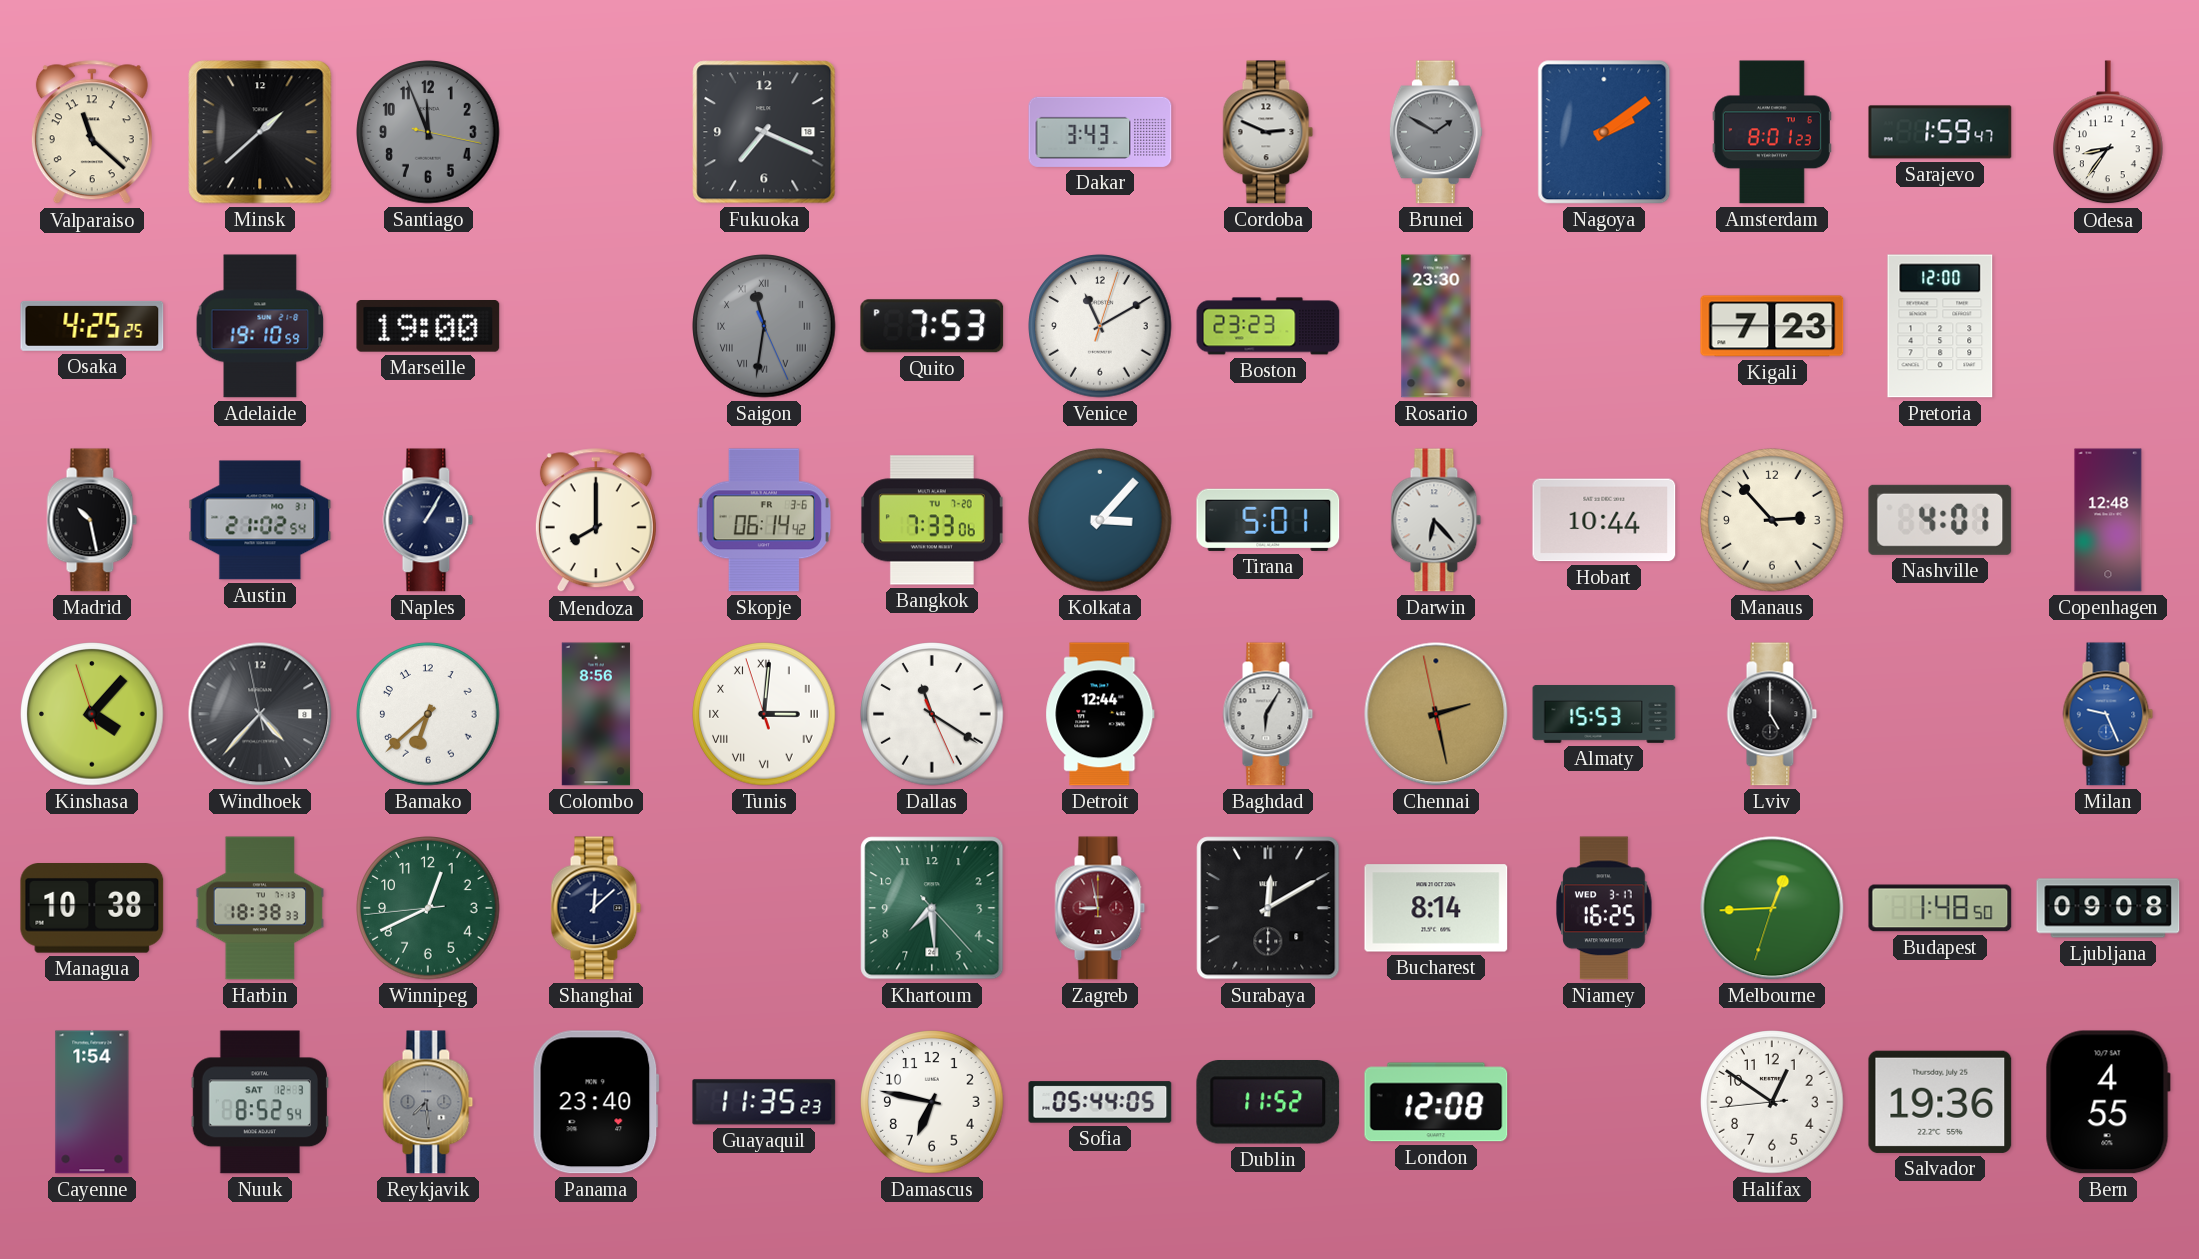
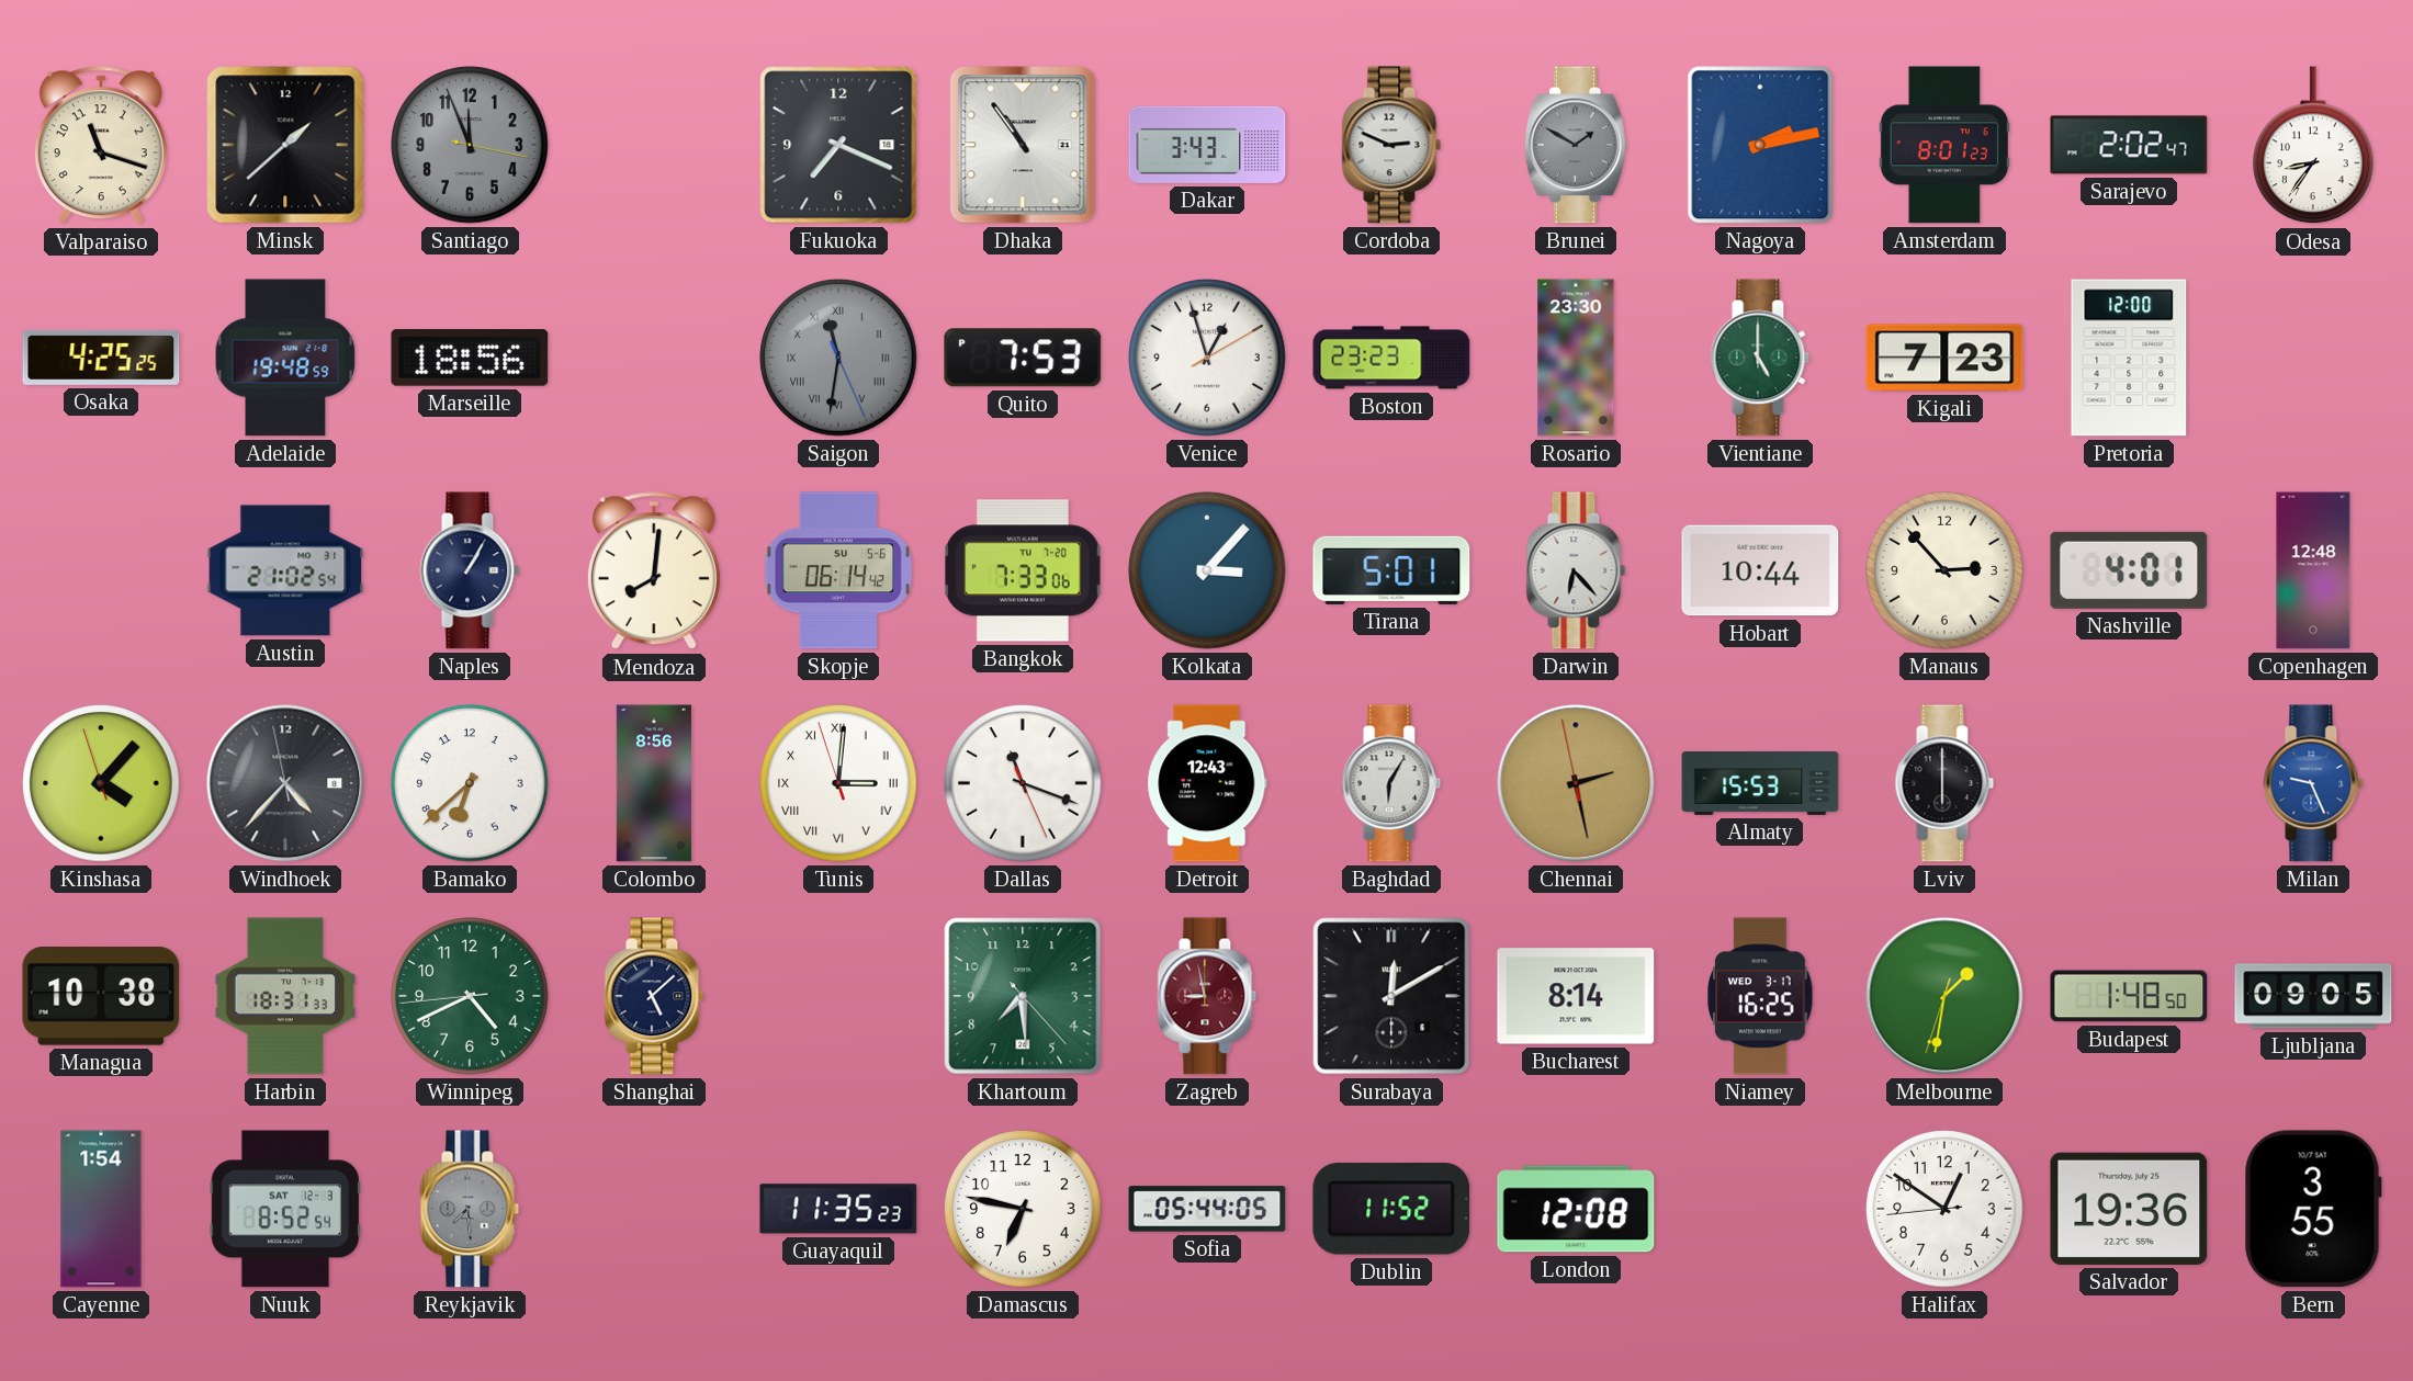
Valparaiso: 11:22 -> 11:18 (101, 146)
Dhaka: none -> 10:54 (1023, 145)
Nagoya: 2:09 -> 2:13 (1760, 145)
Sarajevo: 1:59 -> 2:02 (2129, 145)
Adelaide: 19:10 -> 19:48 (285, 358)
Marseille: 19:00 -> 18:56 (470, 359)
Venice: 11:10 -> 12:57 (1207, 358)
Vientiane: none -> 5:00 (1760, 358)
Madrid: 10:28 -> none (92, 520)
Mendoza: 8:00 -> 8:01 (654, 571)
Skopje date: FR 3-6 -> SU 5-6 (837, 570)
Dallas: 11:20 -> 11:18 (1023, 783)
Detroit: 12:44 -> 12:43 (1207, 783)
Lviv: 5:00 -> 6:00 (1944, 783)
Harbin: 18:38 -> 18:31 (285, 996)
Winnipeg: 12:40 -> 4:40 (470, 996)
Shanghai: 12:08 -> 5:08 (654, 996)
Melbourne: 12:44 -> 1:31 (1944, 996)
Ljubljana: 09:08 -> 09:05 (2313, 996)
Panama: 23:40 -> none (596, 1102)
Bern: 4:55 -> 3:55 (2313, 1209)
